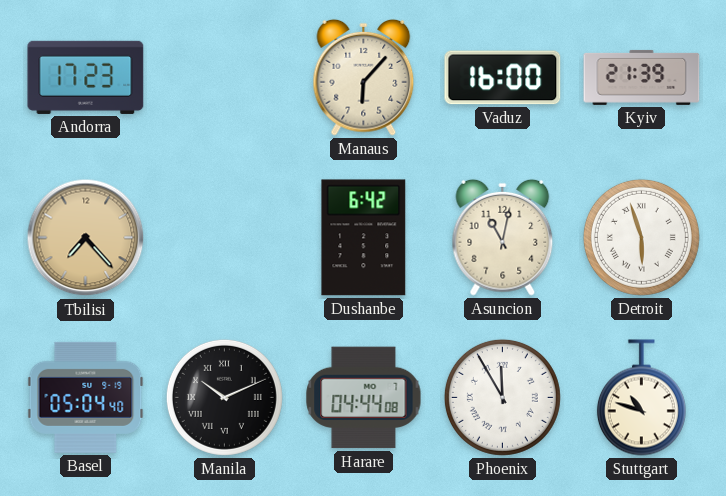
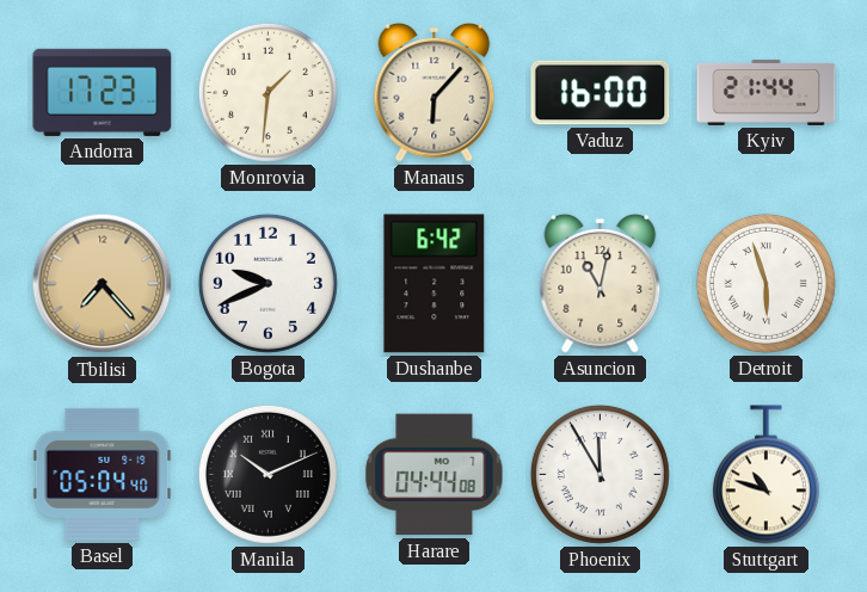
Monrovia: none -> 1:31 (268, 92)
Kyiv: 21:39 -> 21:44 (767, 92)
Bogota: none -> 9:41 (268, 283)
